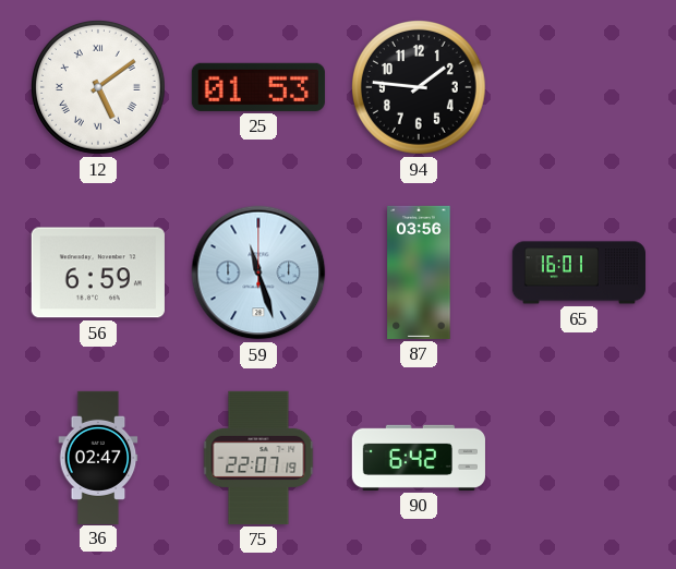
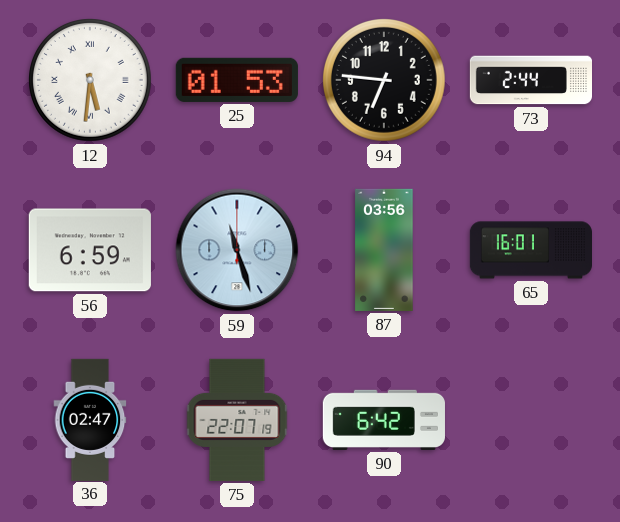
12: 5:09 -> 5:31 (91, 81)
94: 1:46 -> 6:46 (385, 81)
73: none -> 2:44 (530, 80)
